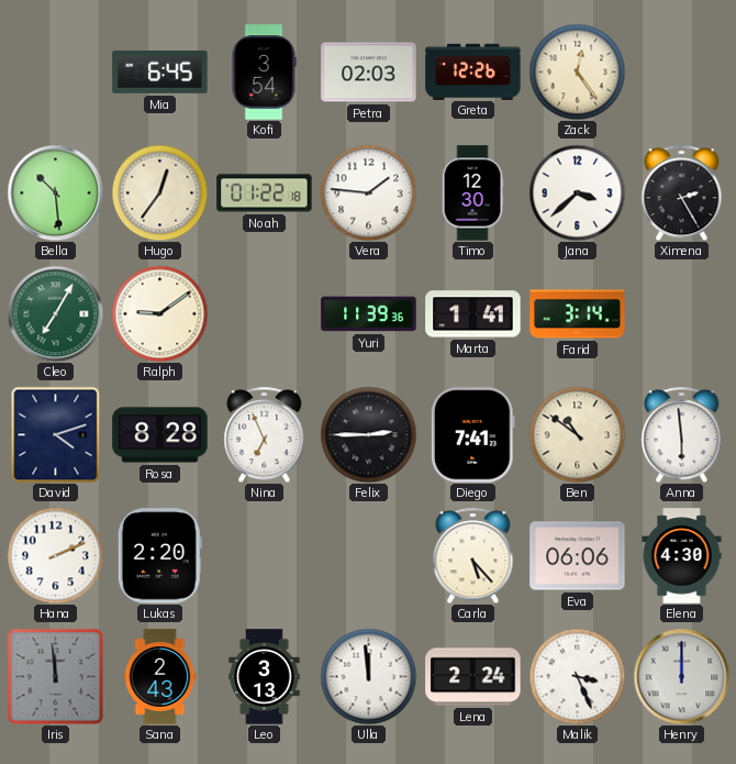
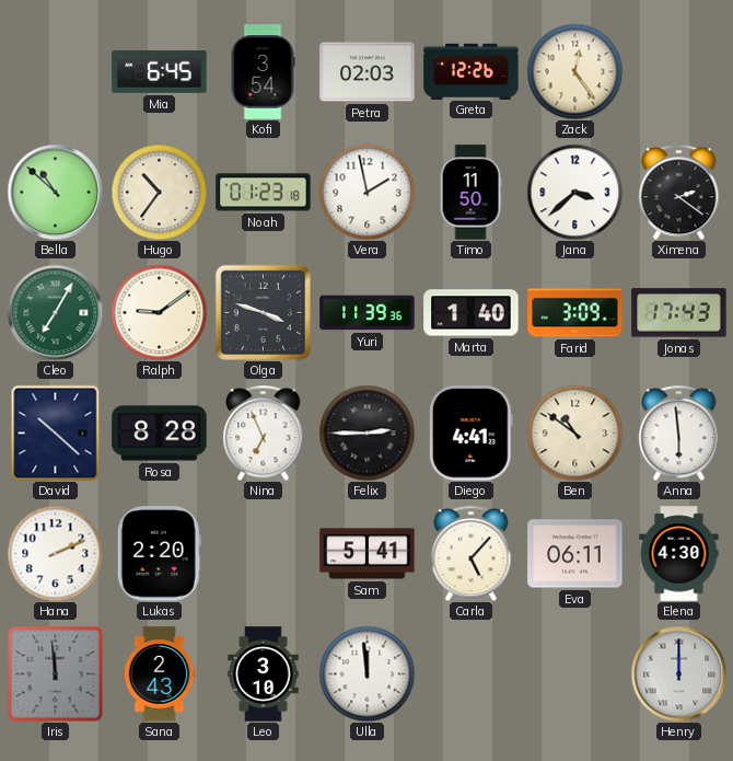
Bella: 10:29 -> 10:52 (55, 192)
Hugo: 12:36 -> 10:36 (159, 192)
Noah: 01:22 -> 01:23 (264, 193)
Vera: 1:46 -> 1:58 (366, 192)
Timo: 12:30 -> 11:50 (470, 193)
Ximena: 2:25 -> 2:21 (679, 192)
Olga: none -> 3:48 (263, 312)
Marta: 1:41 -> 1:40 (472, 313)
Farid: 3:14 -> 3:09 (575, 313)
Jonas: none -> 17:43 (679, 313)
David: 4:12 -> 10:22 (56, 433)
Diego: 7:41 -> 4:41 (470, 434)
Sam: none -> 5:41 (368, 554)
Carla: 5:23 -> 5:07 (472, 553)
Eva: 06:06 -> 06:11 (575, 554)
Leo: 3:13 -> 3:10 (264, 674)
Lena: 2:24 -> none (473, 677)
Malik: 3:26 -> none (577, 676)
